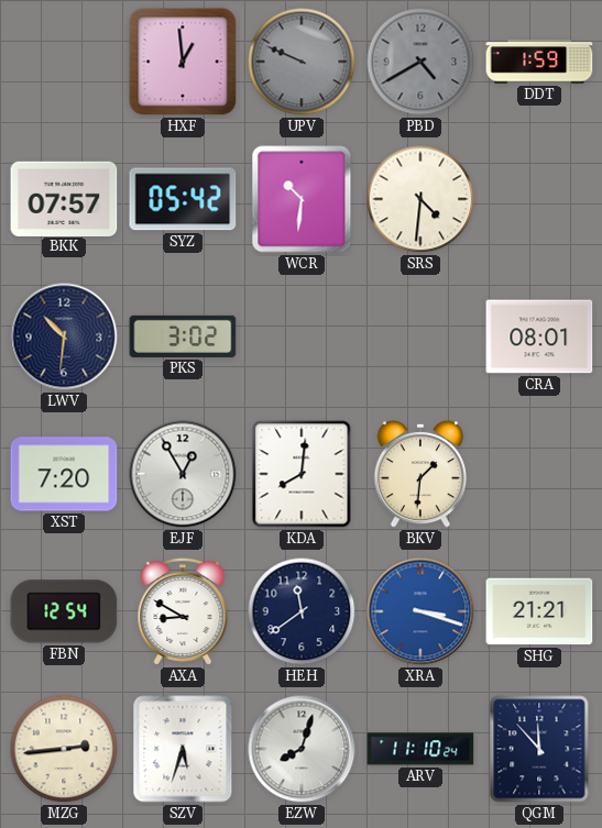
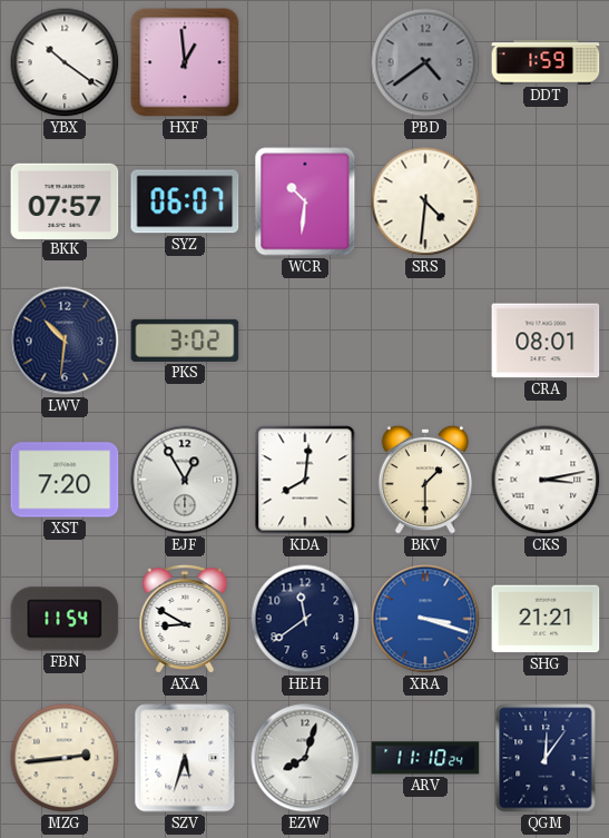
YBX: none -> 10:21 (65, 62)
UPV: 9:49 -> none (302, 62)
PBD: 4:40 -> 4:39 (425, 62)
SYZ: 05:42 -> 06:07 (185, 201)
BKV: 1:31 -> 1:30 (425, 480)
CKS: none -> 3:13 (546, 480)
FBN: 12:54 -> 11:54 (65, 619)
QGM: 11:53 -> 12:06 (546, 758)
